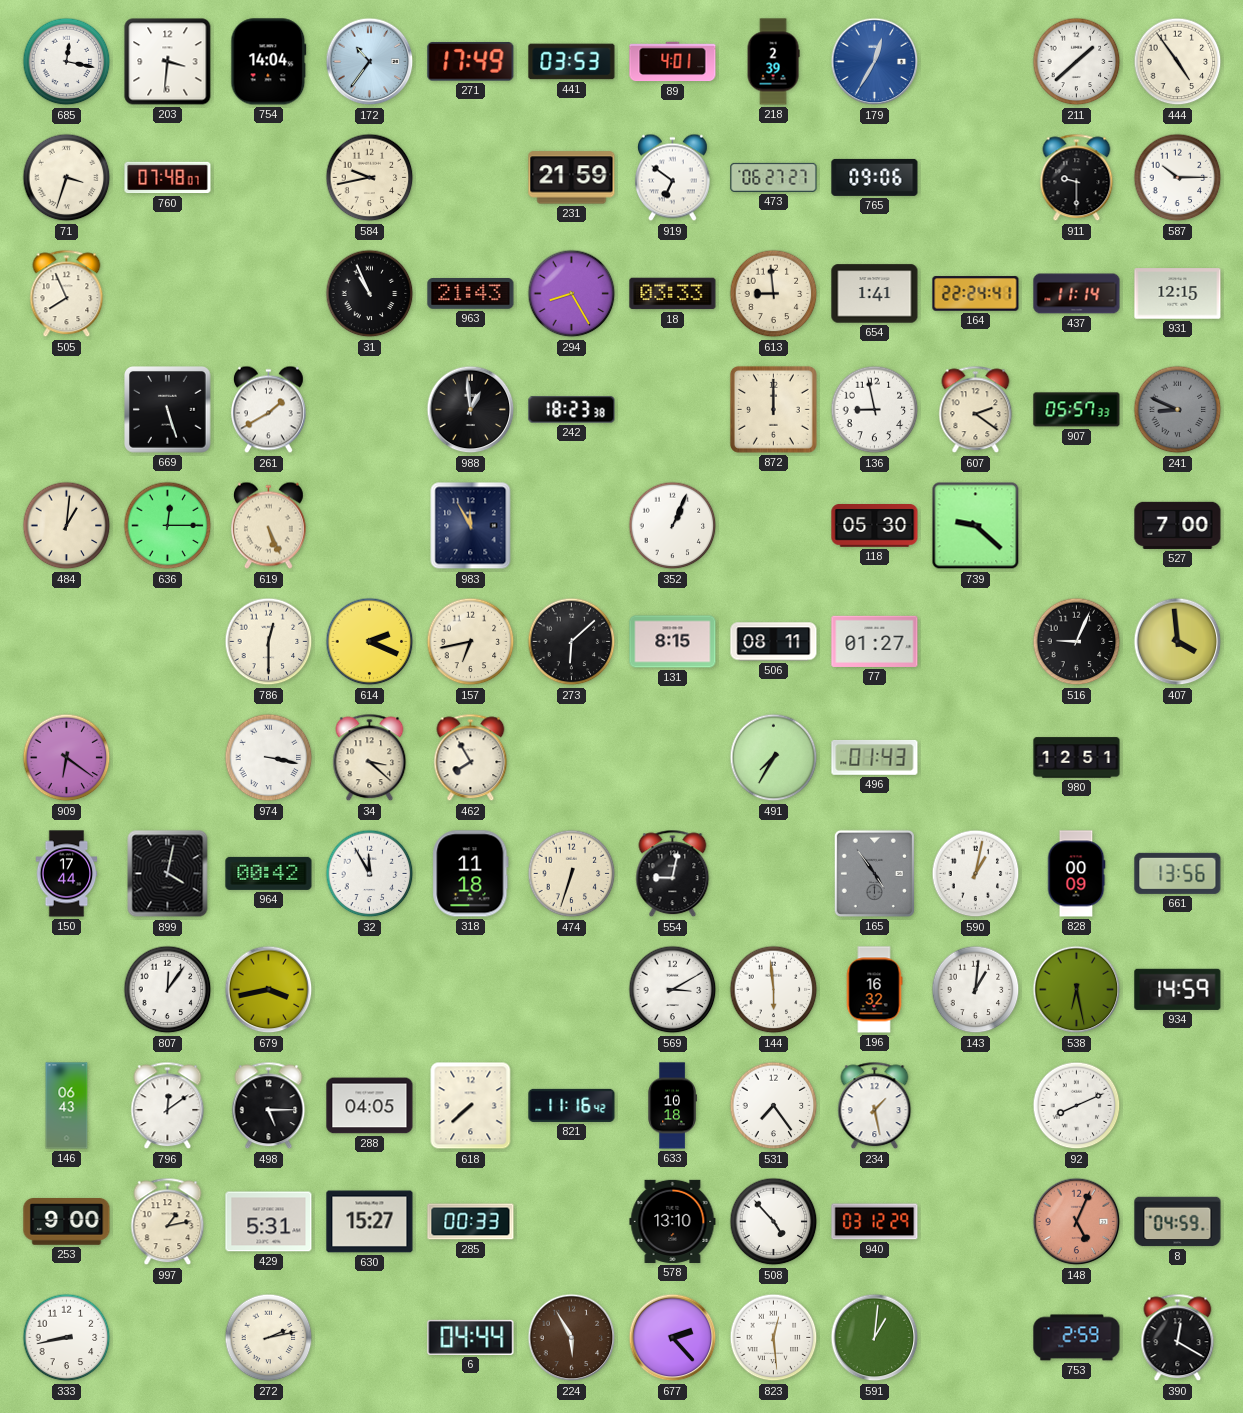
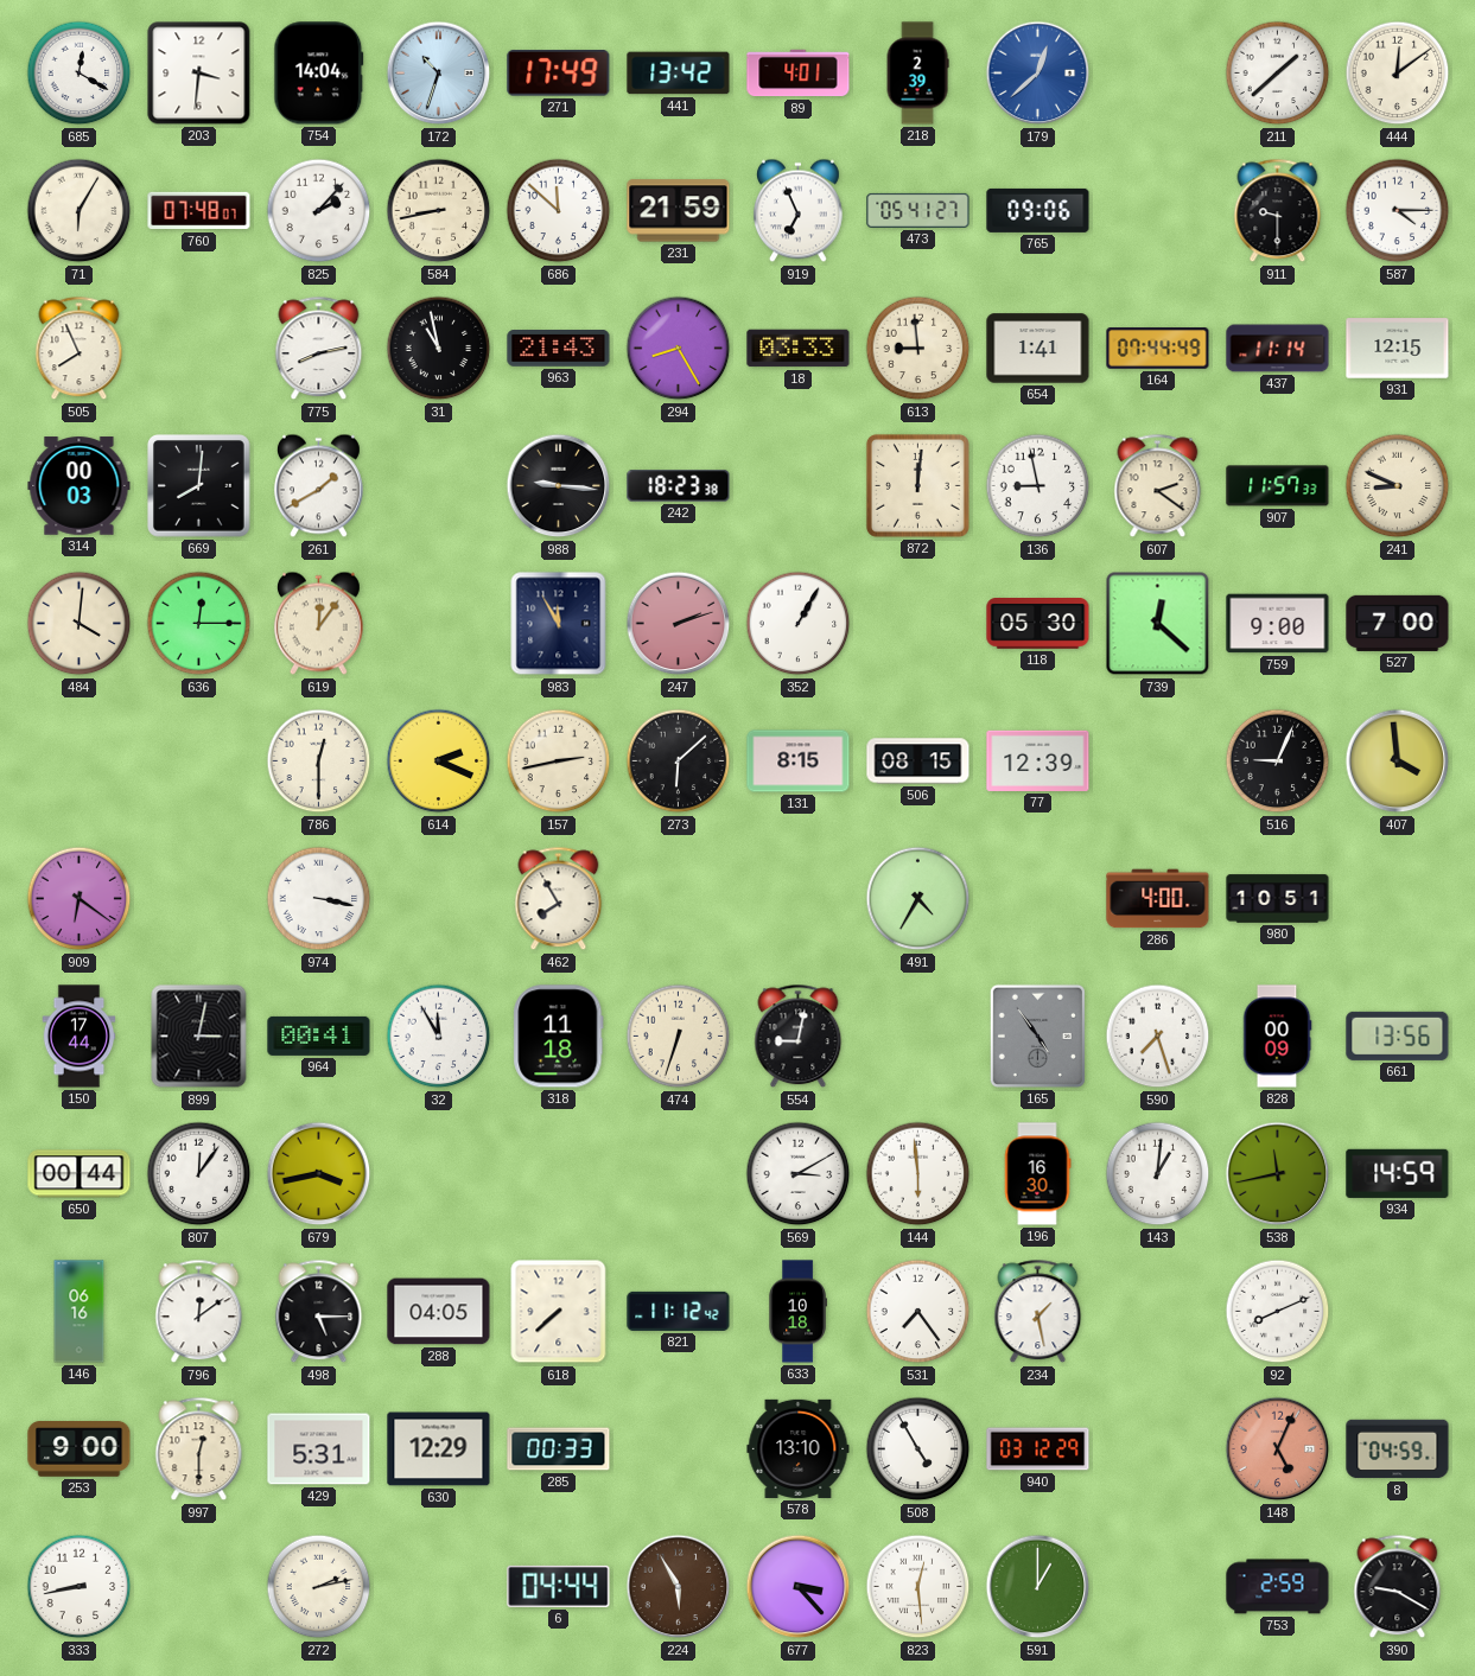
685: 12:17 -> 12:20 (80, 74)
172: 10:36 -> 10:33 (439, 74)
441: 03:53 -> 13:42 (679, 74)
179: 12:35 -> 12:38 (1038, 74)
444: 4:54 -> 12:09 (1398, 74)
71: 3:33 -> 6:05 (80, 211)
825: none -> 2:07 (319, 211)
584: 9:43 -> 8:43 (439, 211)
686: none -> 11:52 (559, 211)
919: 6:51 -> 6:56 (797, 211)
473: 06:27 -> 05:41 (918, 210)
587: 10:15 -> 4:15 (1398, 211)
775: none -> 8:13 (319, 349)
31: 10:56 -> 10:58 (439, 349)
164: 22:24 -> 07:44 (1158, 349)
314: none -> 00:03 (80, 486)
669: 5:27 -> 8:01 (199, 486)
988: 12:59 -> 9:16 (559, 486)
872: 12:00 -> 12:01 (917, 485)
907: 05:57 -> 11:57 (1278, 486)
241 dial: grey -> cream (1398, 486)
484: 1:01 -> 4:01 (80, 624)
619: 5:26 -> 12:06 (318, 624)
247: none -> 2:12 (679, 624)
352: 1:04 -> 1:05 (799, 624)
739: 9:22 -> 12:22 (1158, 624)
759: none -> 9:00 (1278, 624)
157: 6:43 -> 2:43 (559, 761)
506: 08:11 -> 08:15 (918, 761)
77: 01:27 -> 12:39 (1038, 760)
34: 3:22 -> none (370, 758)
491: 7:35 -> 4:35 (918, 899)
496: 01:43 -> none (875, 758)
286: none -> 4:00 (1158, 899)
980: 12:51 -> 10:51 (1278, 899)
899: 4:02 -> 3:02 (199, 1037)
964: 00:42 -> 00:41 (319, 1035)
590: 1:02 -> 7:27 (1158, 1037)
650: none -> 00:44 (80, 1174)
196: 16:32 -> 16:30 (1037, 1174)
538: 6:28 -> 11:43 (1278, 1174)
146: 06:43 -> 06:16 (80, 1312)
821: 11:16 -> 11:12 (679, 1311)
997: 1:13 -> 12:30 (199, 1449)
630: 15:27 -> 12:29 (439, 1449)
508: 4:53 -> 4:55 (918, 1449)
677: 2:23 -> 3:23 (799, 1587)
591: 1:01 -> 1:00 (1038, 1587)
390: 12:20 -> 9:20 (1398, 1587)
